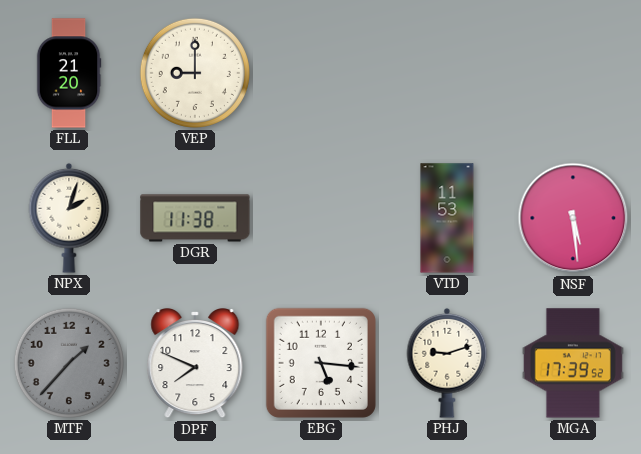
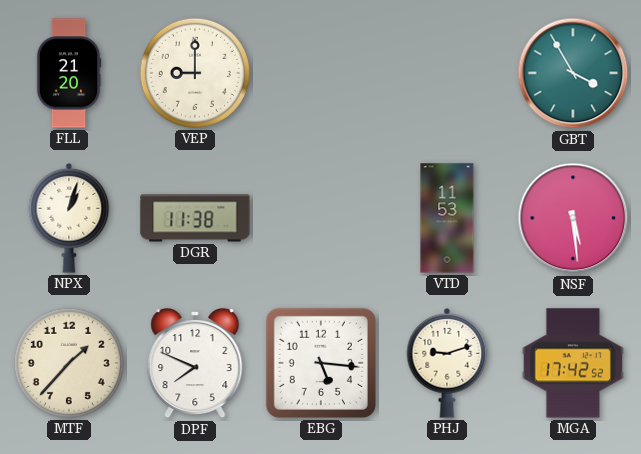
GBT: none -> 3:55 (573, 73)
NPX: 2:03 -> 1:03 (69, 218)
MTF dial: grey -> cream (69, 363)
MGA: 17:39 -> 17:42 (573, 363)
